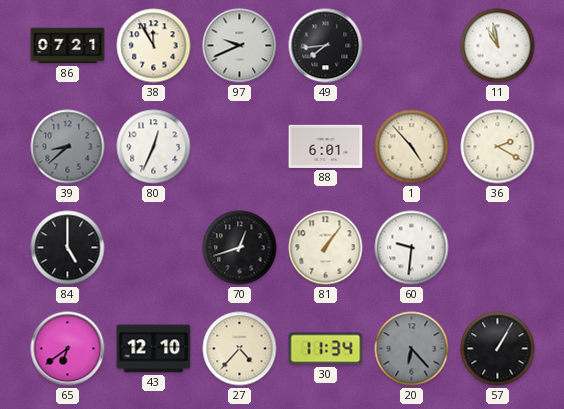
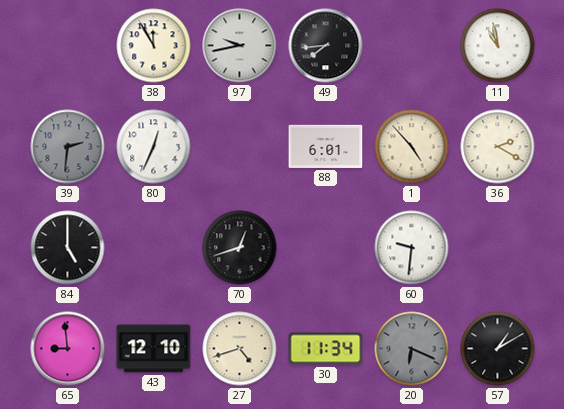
86: 07:21 -> none (68, 46)
97: 9:41 -> 9:43 (240, 46)
39: 8:38 -> 2:31 (68, 147)
81: 1:06 -> none (326, 248)
65: 6:39 -> 8:59 (68, 349)
27: 4:37 -> 4:42 (240, 349)
20: 6:23 -> 6:19 (412, 349)
57: 1:05 -> 1:10 (498, 349)
